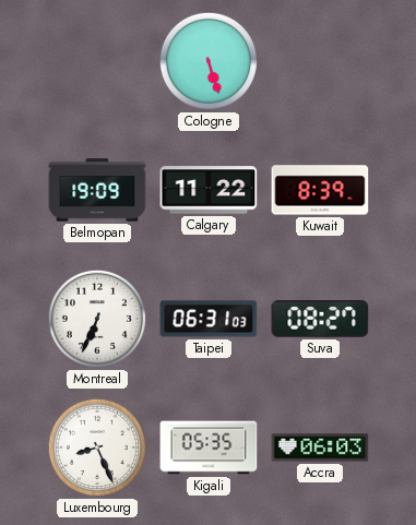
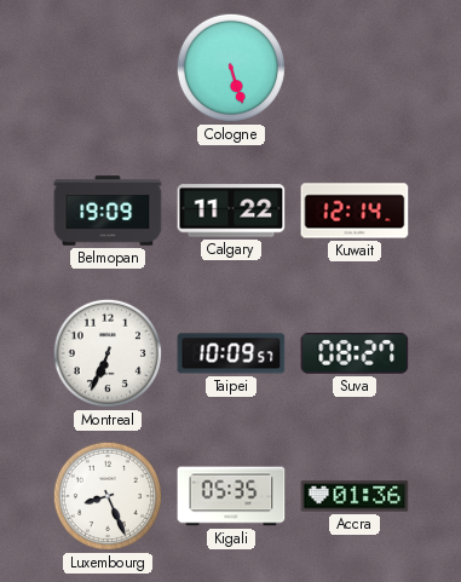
Kuwait: 8:39 -> 12:14 (355, 211)
Taipei: 06:31 -> 10:09 (231, 353)
Accra: 06:03 -> 01:36 (355, 496)
